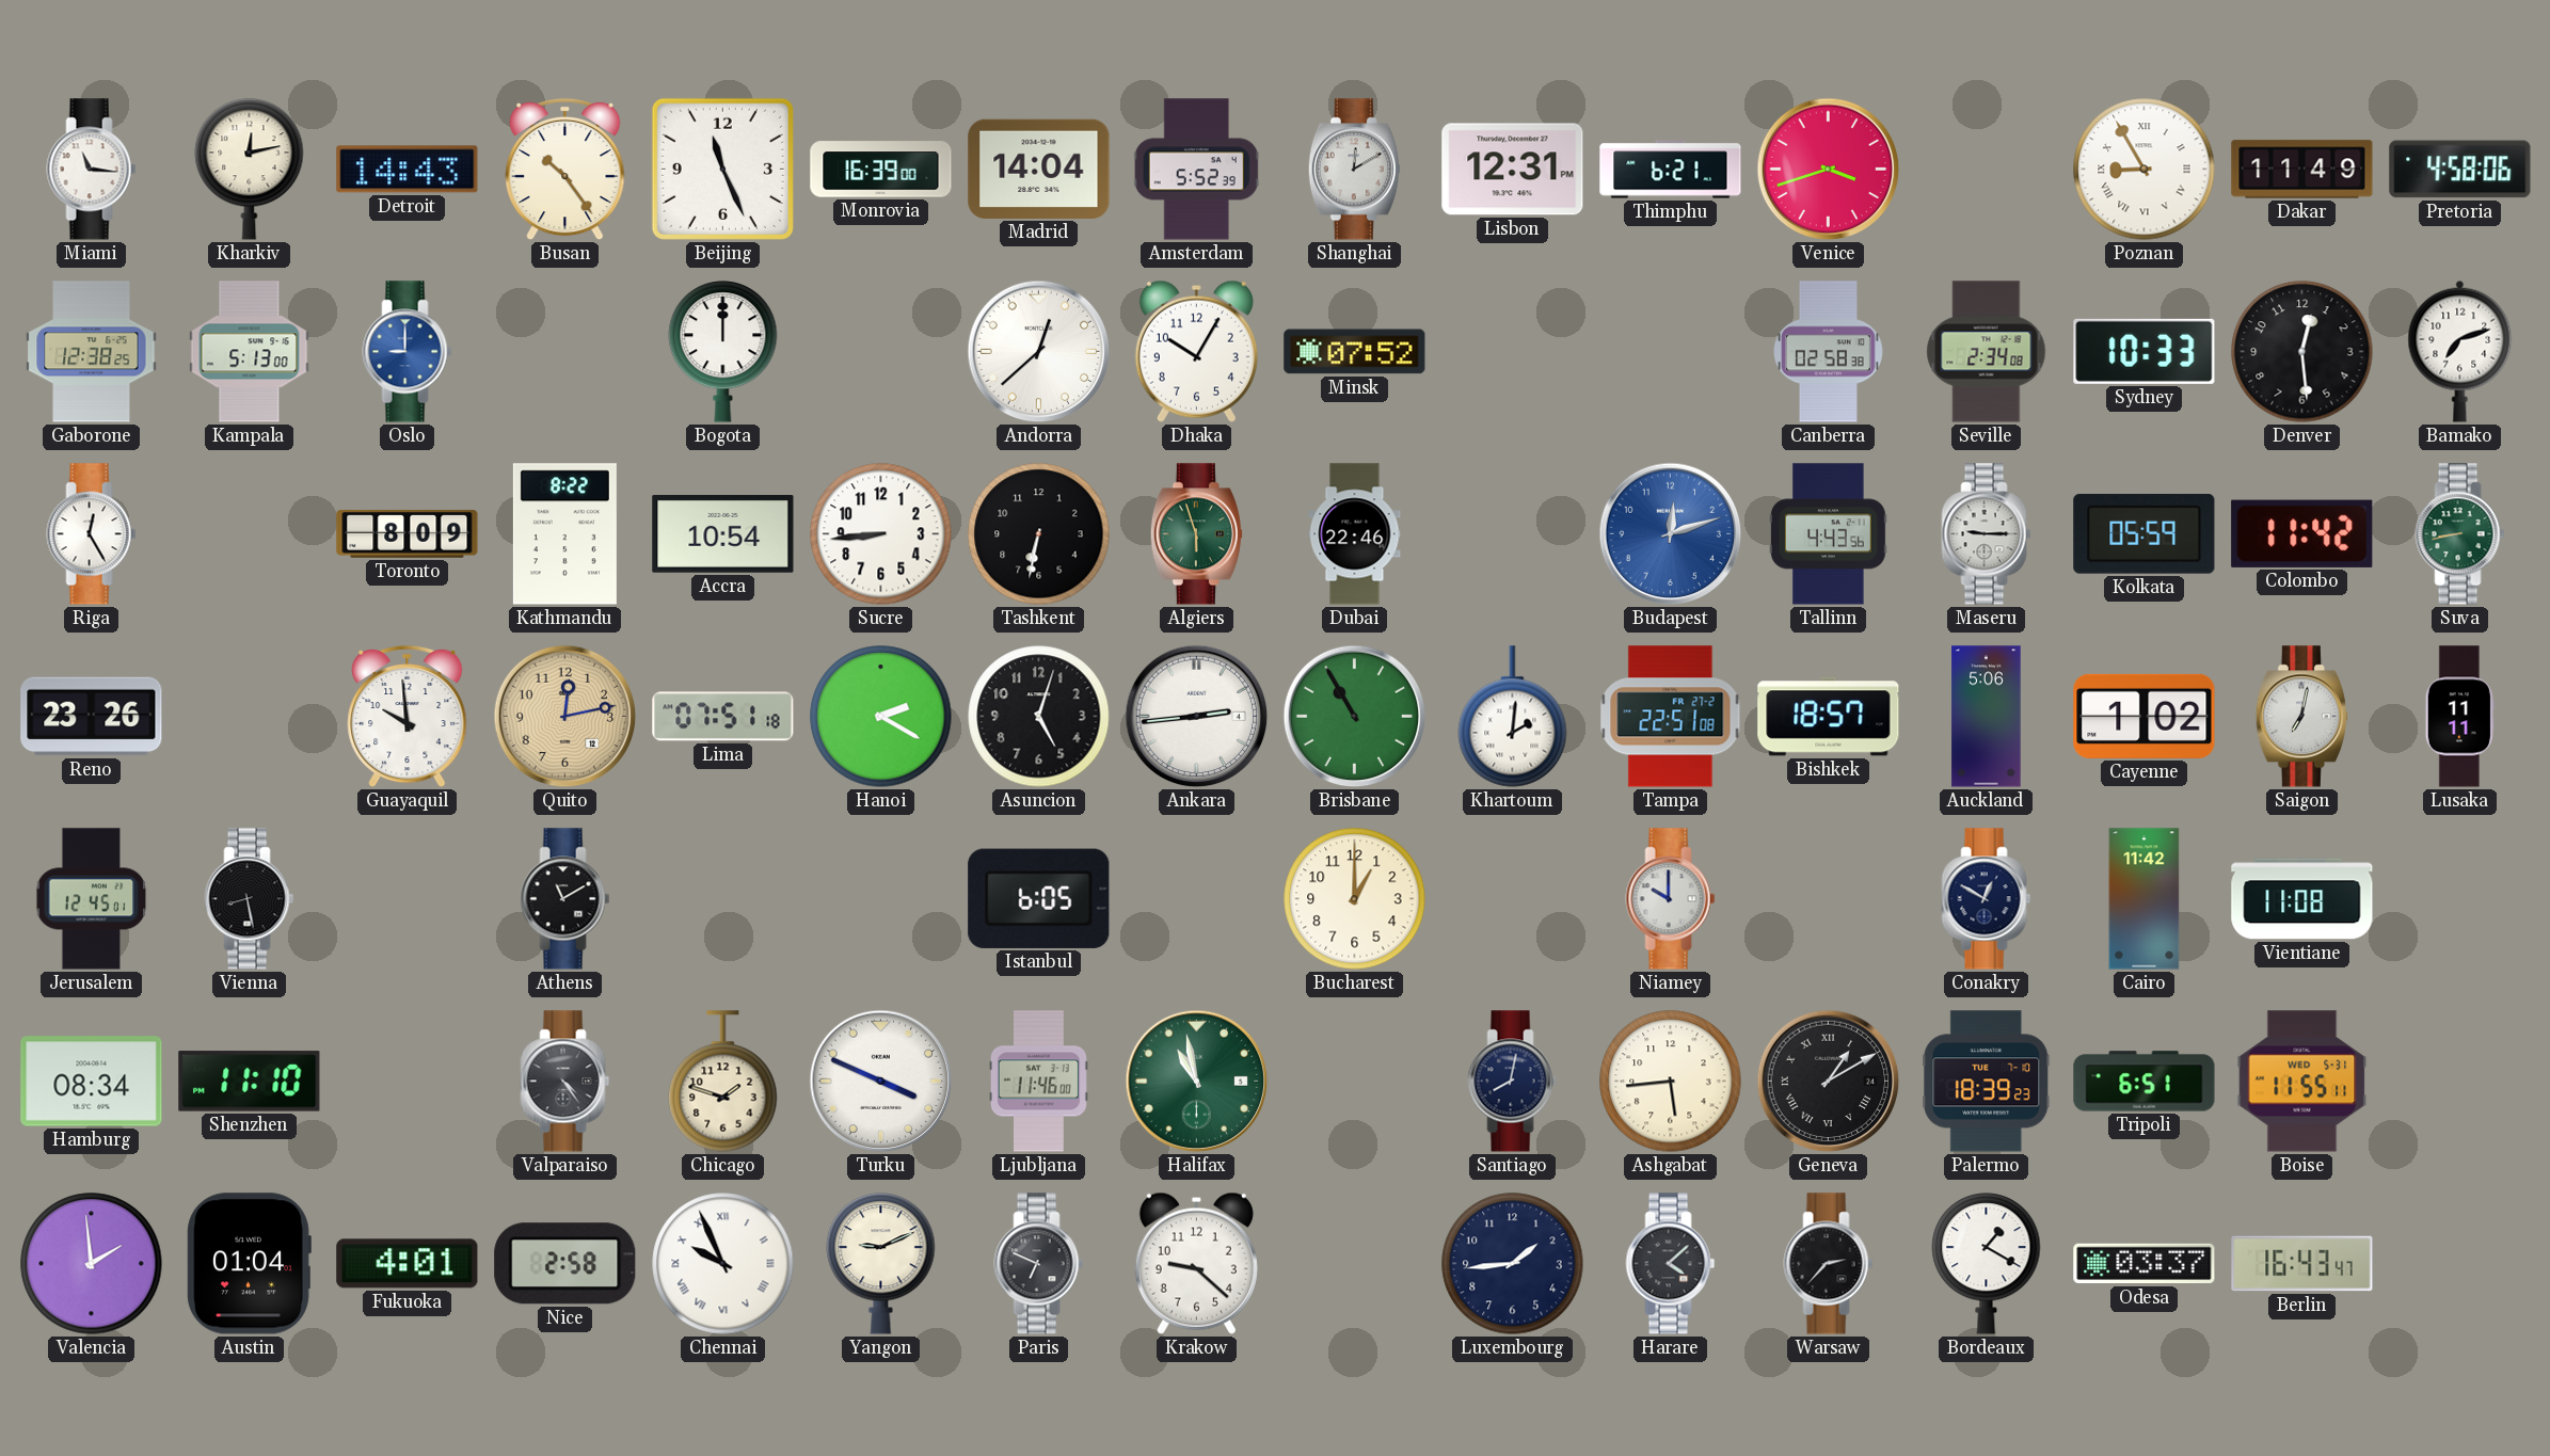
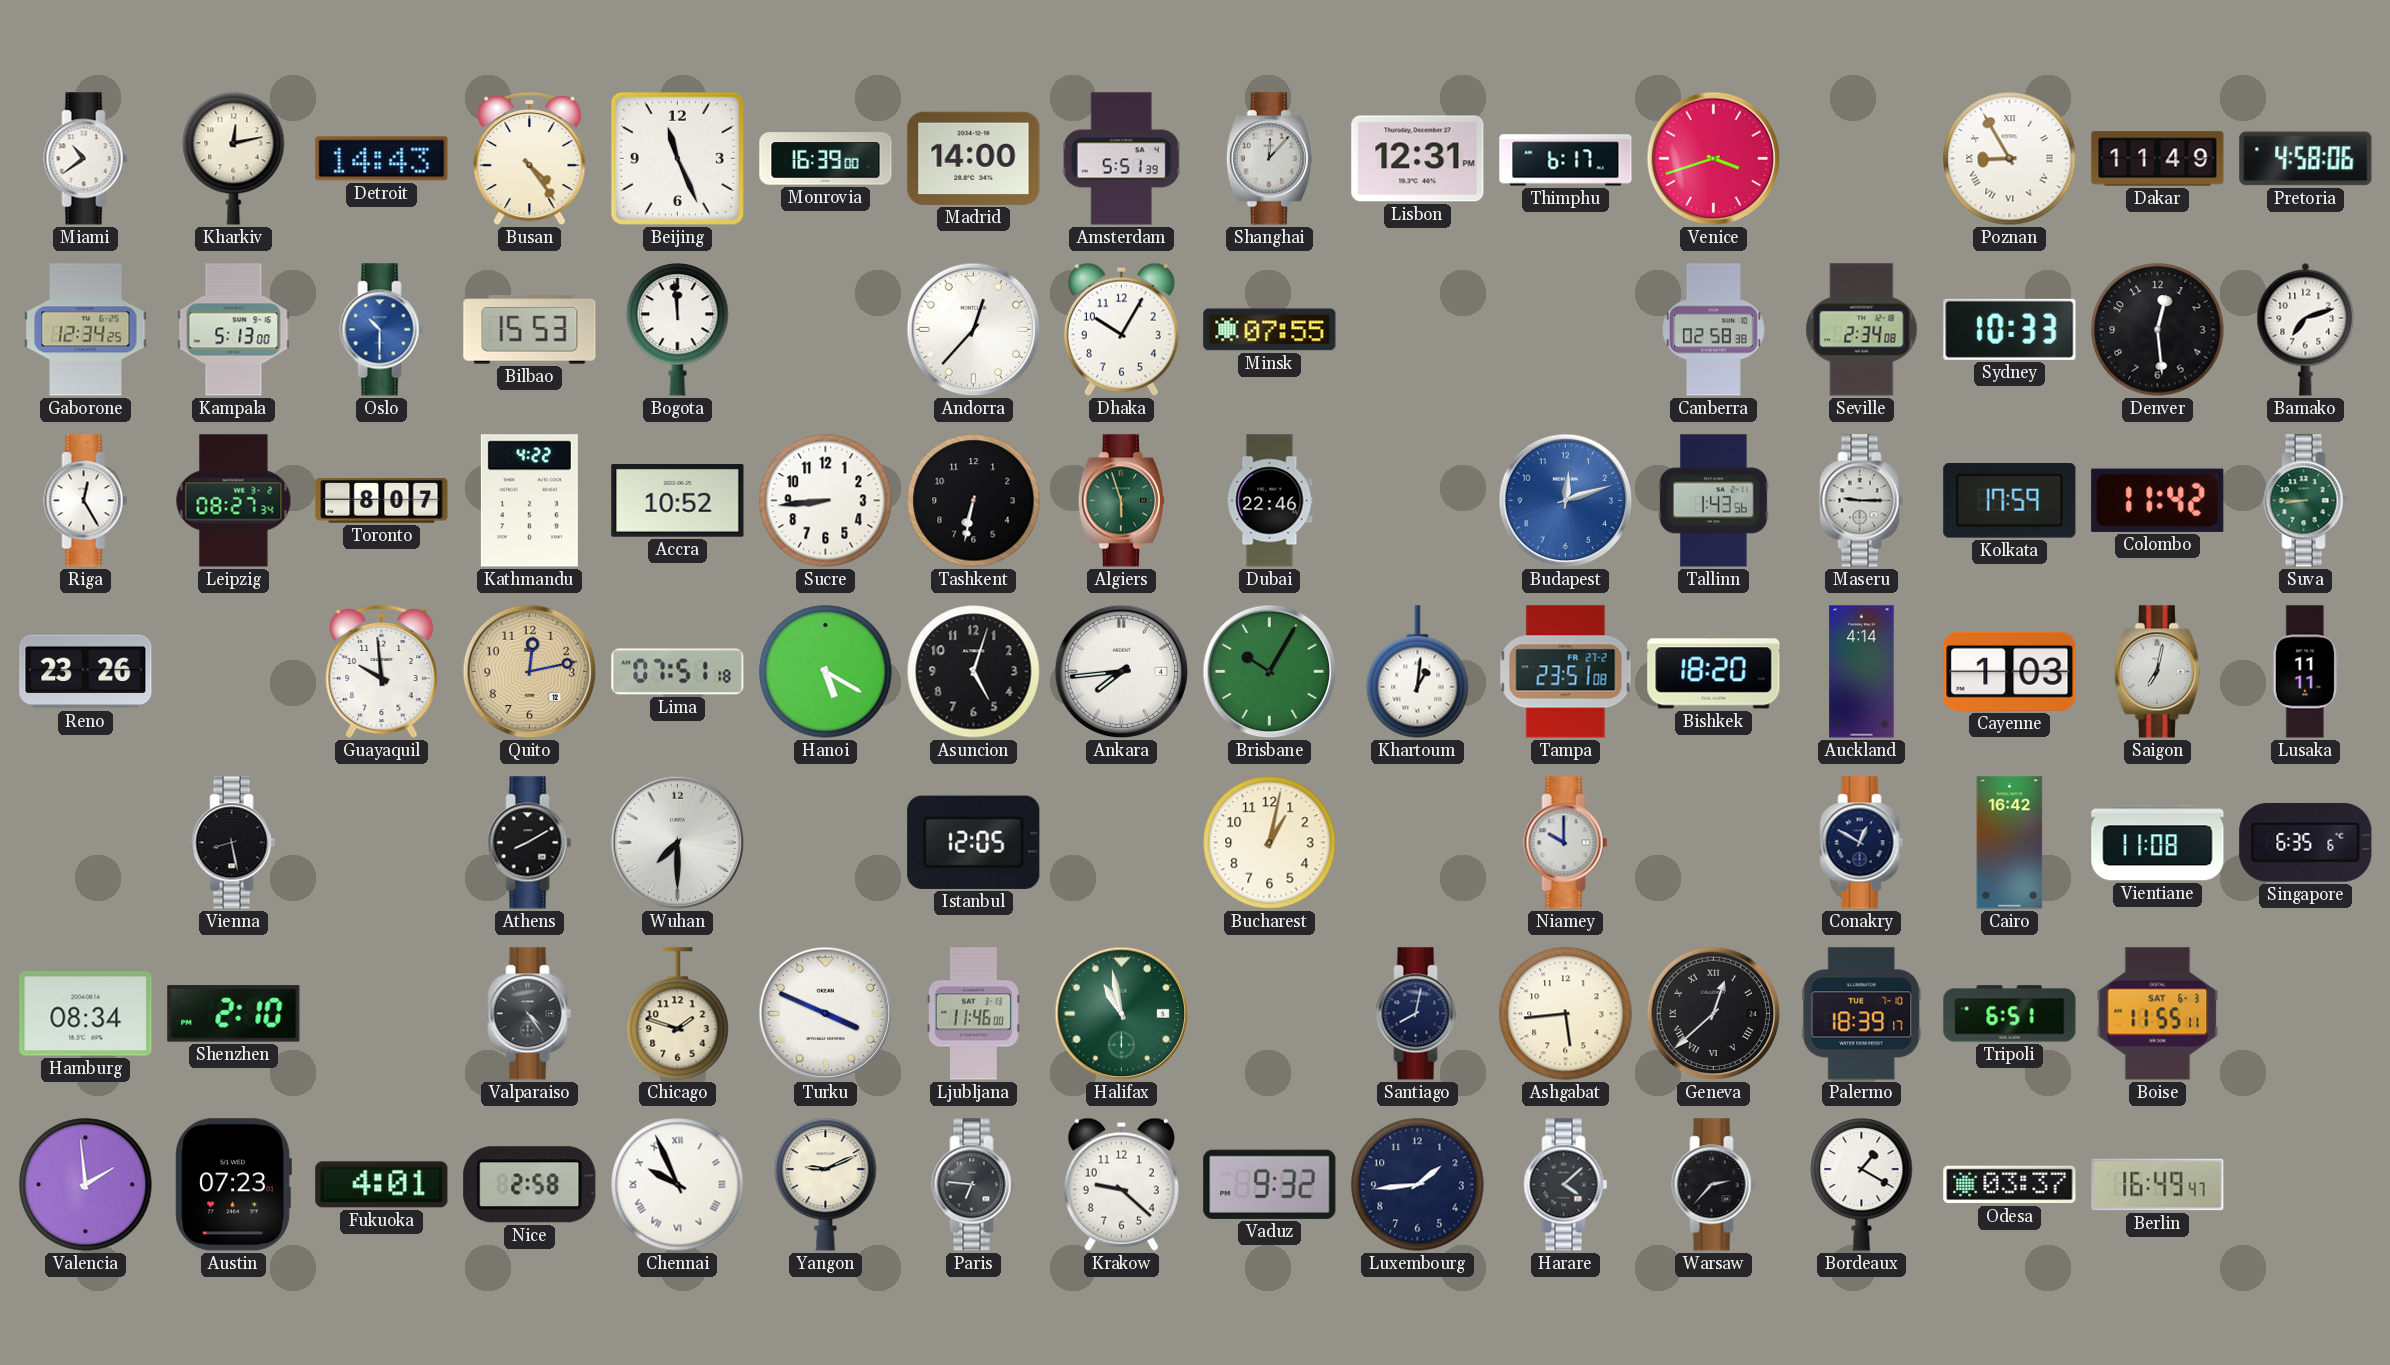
Miami: 11:16 -> 10:39 (86, 159)
Busan: 10:24 -> 4:24 (530, 159)
Madrid: 14:04 -> 14:00 (974, 158)
Amsterdam: 5:52 -> 5:51 (1121, 159)
Shanghai: 12:10 -> 12:07 (1269, 159)
Thimphu: 6:21 -> 6:17 (1566, 159)
Gaborone: 12:38 -> 12:34 (86, 330)
Oslo: 9:00 -> 10:30 (382, 330)
Bilbao: none -> 15:53 (530, 330)
Bogota: 12:00 -> 11:59 (678, 330)
Andorra: 12:38 -> 12:37 (974, 330)
Minsk: 07:52 -> 07:55 (1270, 330)
Leipzig: none -> 08:27 (234, 501)
Toronto: 8:09 -> 8:07 (382, 501)
Kathmandu: 8:22 -> 4:22 (529, 501)
Accra: 10:54 -> 10:52 (678, 501)
Tallinn: 4:43 -> 1:43 (1713, 501)
Kolkata: 05:59 -> 17:59 (2010, 501)
Suva: 8:43 -> 8:45 (2306, 501)
Hanoi: 2:20 -> 5:20 (826, 672)
Ankara: 2:44 -> 7:44 (1122, 672)
Brisbane: 10:55 -> 10:05 (1270, 672)
Khartoum: 2:01 -> 1:01 (1418, 672)
Tampa: 22:51 -> 23:51 (1566, 672)
Bishkek: 18:57 -> 18:20 (1714, 672)
Auckland: 5:06 -> 4:14 (1862, 672)
Cayenne: 1:02 -> 1:03 (2010, 671)
Jerusalem: 12:45 -> none (92, 899)
Athens: 11:10 -> 8:10 (530, 843)
Wuhan: none -> 7:30 (678, 843)
Istanbul: 6:05 -> 12:05 (974, 842)
Bucharest: 1:00 -> 1:02 (1270, 843)
Cairo: 11:42 -> 16:42 (2010, 843)
Singapore: none -> 6:35 (2306, 842)
Shenzhen: 11:10 -> 2:10 (234, 1014)
Geneva: 1:10 -> 12:38 (1714, 1014)
Palermo: 18:39:23 -> 18:39:17 (1862, 1014)
Boise date: WED 5-31 -> SAT 6-3 (2158, 1014)
Austin: 01:04 -> 07:23 (233, 1185)
Paris: 6:49 -> 6:46 (974, 1185)
Vaduz: none -> 9:32 (1270, 1184)
Berlin: 16:43 -> 16:49 (2158, 1185)
